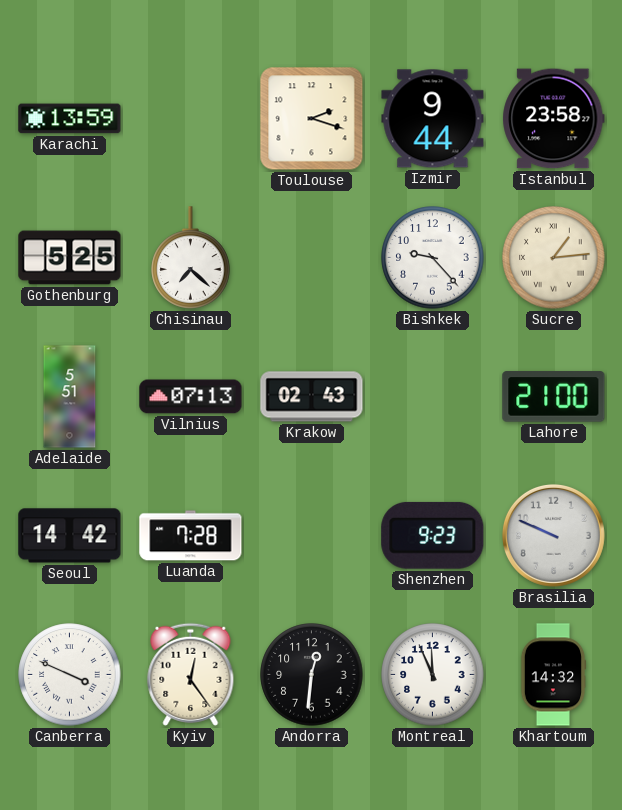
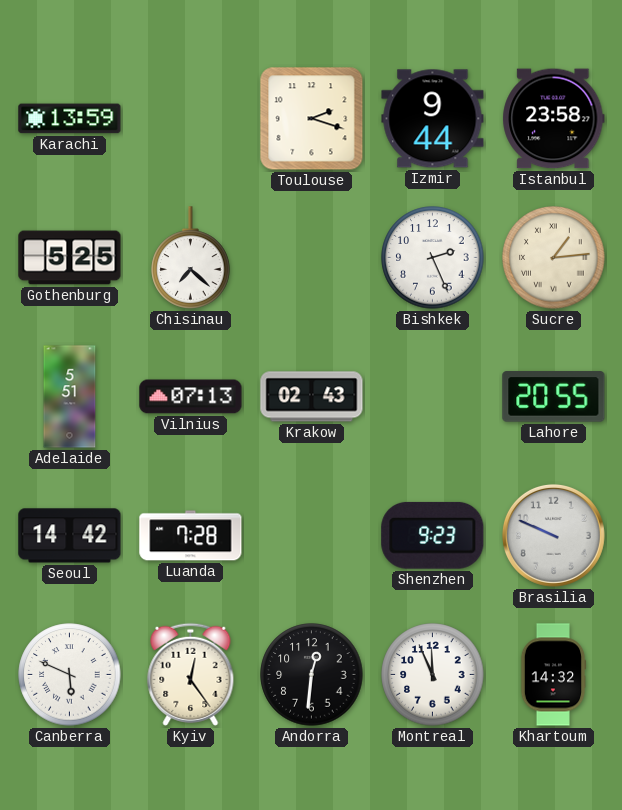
Bishkek: 9:23 -> 2:26 (433, 258)
Lahore: 21:00 -> 20:55 (554, 397)
Canberra: 3:49 -> 5:49 (70, 675)
